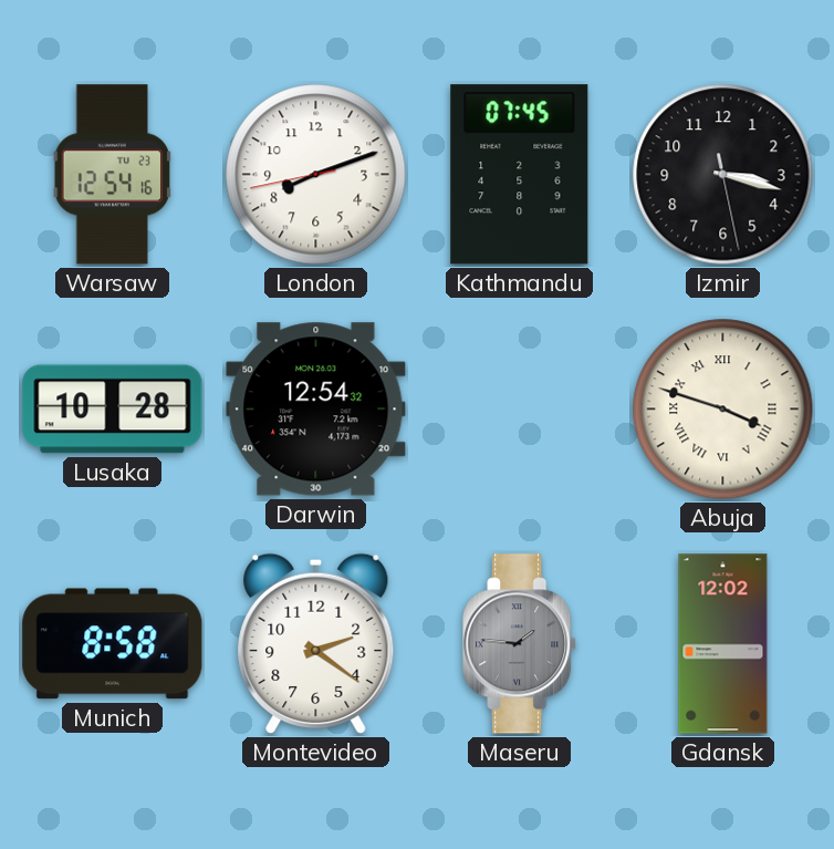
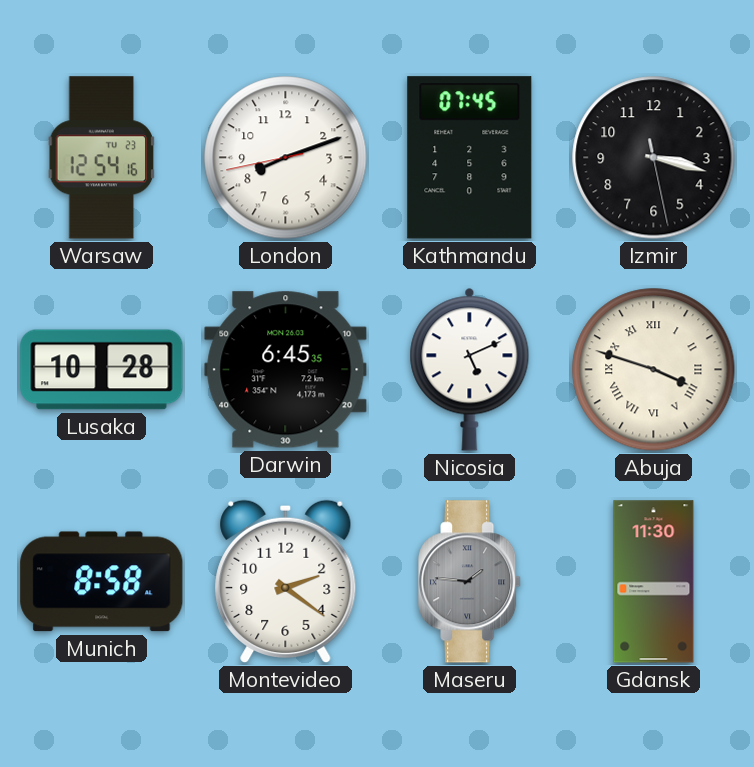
Darwin: 12:54 -> 6:45 (286, 370)
Nicosia: none -> 5:11 (470, 369)
Gdansk: 12:02 -> 11:30 (654, 582)
